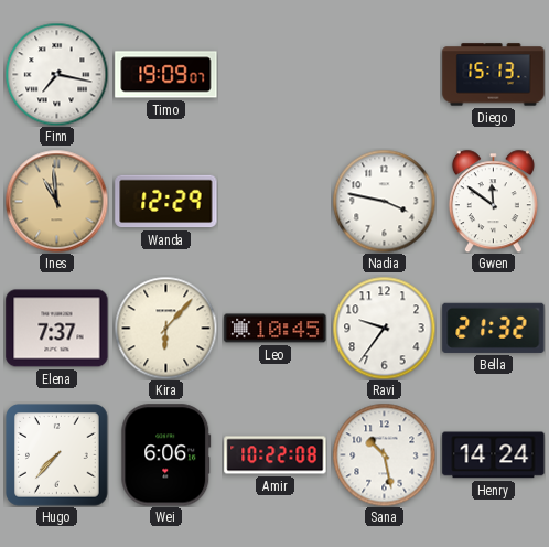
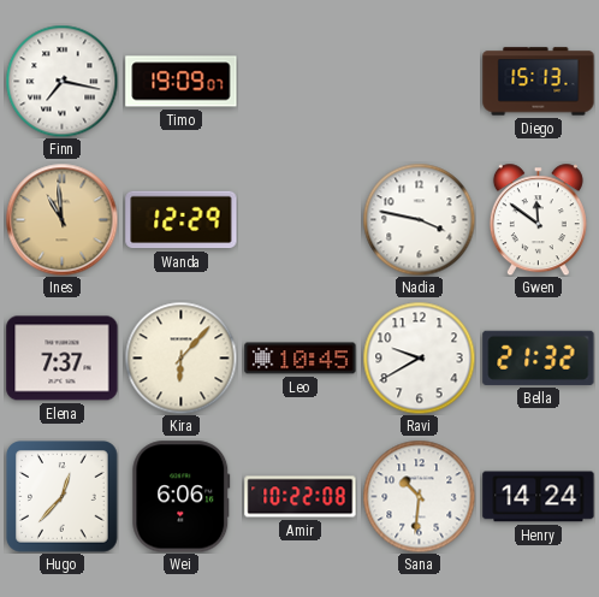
Ravi: 9:36 -> 9:40 (419, 357)
Hugo: 7:37 -> 12:37 (63, 497)
Sana: 10:28 -> 10:31 (419, 496)
